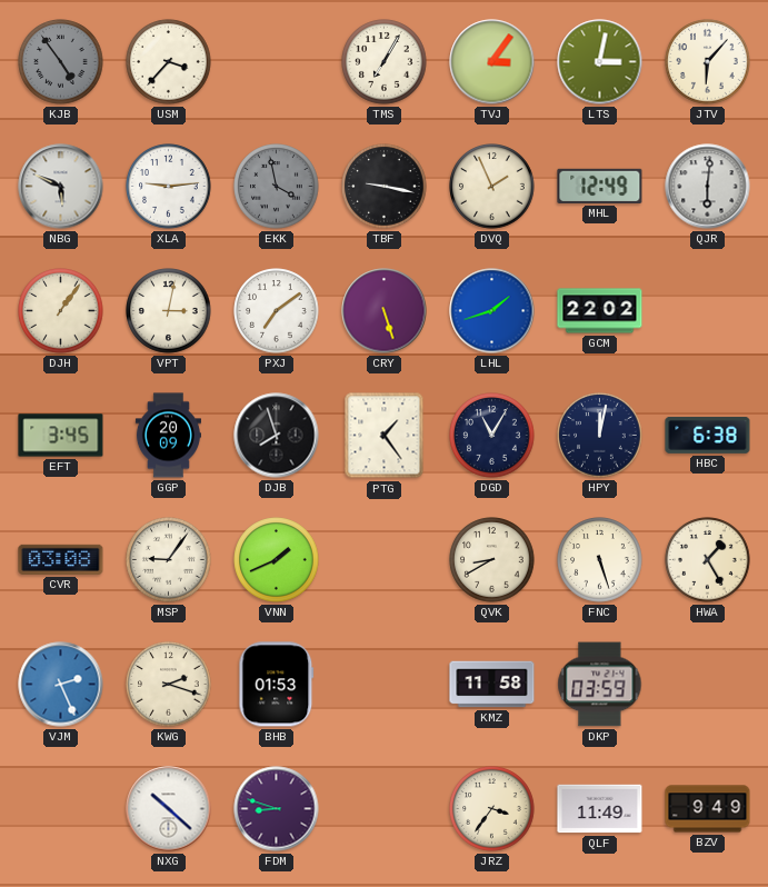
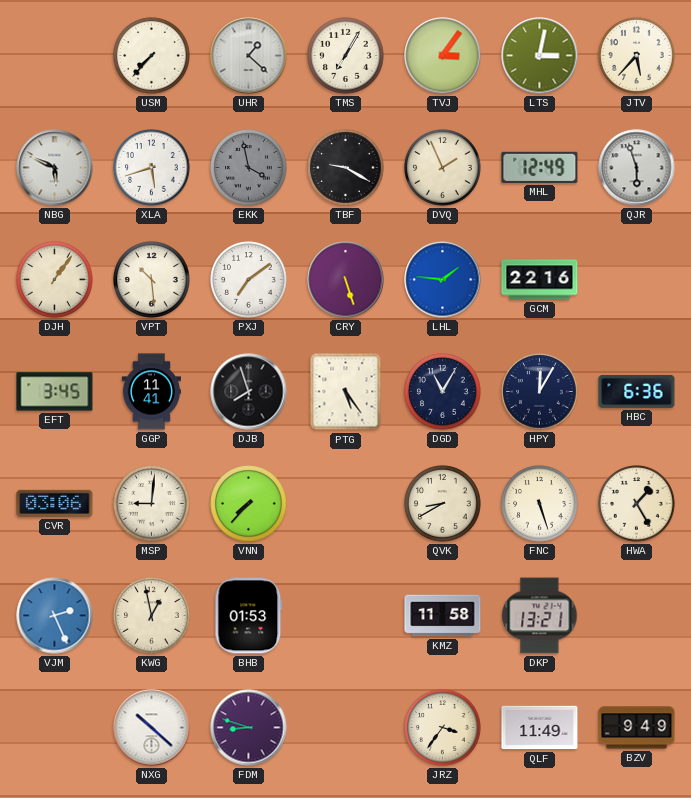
KJB: 4:54 -> none (61, 62)
USM: 3:37 -> 7:37 (152, 56)
UHR: none -> 1:22 (249, 56)
JTV: 6:07 -> 5:37 (637, 56)
XLA: 9:14 -> 5:42 (152, 168)
TBF: 9:17 -> 9:20 (346, 168)
QJR: 6:01 -> 5:57 (637, 168)
VPT: 3:02 -> 10:29 (152, 280)
LHL: 1:42 -> 1:46 (443, 280)
GCM: 22:02 -> 22:16 (540, 280)
GGP: 20:09 -> 11:41 (151, 392)
PTG: 1:24 -> 5:24 (346, 392)
HPY: 12:02 -> 12:05 (540, 392)
HBC: 6:38 -> 6:36 (637, 392)
CVR: 03:08 -> 03:06 (55, 503)
MSP: 9:06 -> 9:01 (152, 504)
VNN: 1:41 -> 7:37 (249, 504)
KWG: 2:18 -> 12:58 (152, 616)
DKP: 03:59 -> 13:21 (540, 616)
